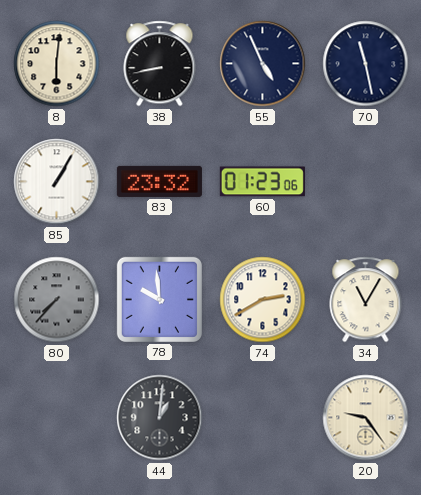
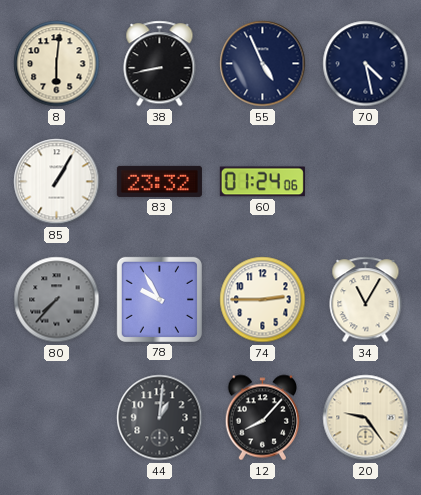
70: 11:28 -> 4:28 (366, 64)
60: 01:23 -> 01:24 (262, 182)
78: 9:59 -> 9:55 (159, 299)
74: 2:40 -> 2:45 (263, 300)
12: none -> 8:07 (263, 418)
